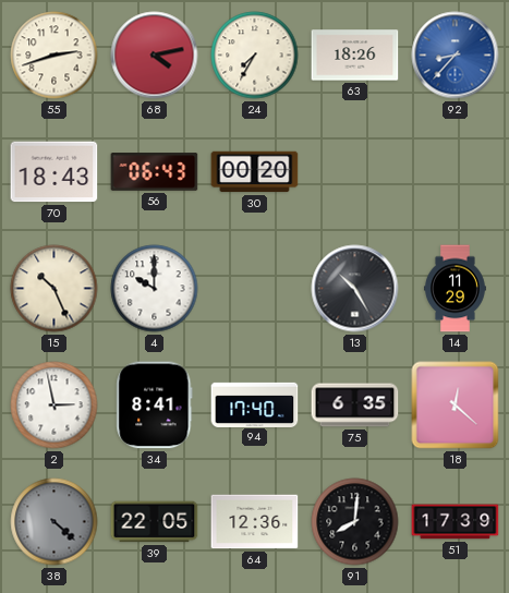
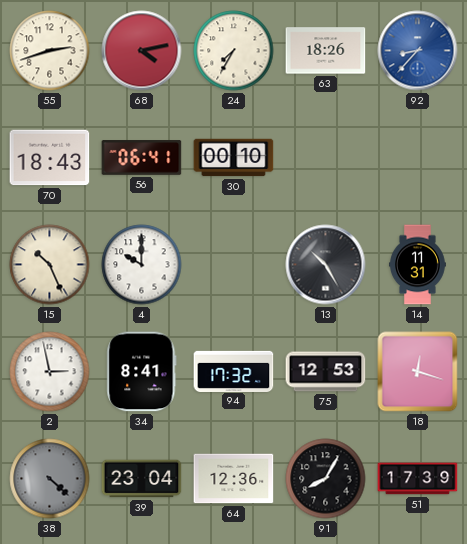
56: 06:43 -> 06:41 (142, 158)
30: 00:20 -> 00:10 (234, 158)
14: 11:29 -> 11:31 (418, 265)
94: 17:40 -> 17:32 (234, 371)
75: 6:35 -> 12:53 (326, 372)
18: 12:22 -> 12:18 (418, 372)
39: 22:05 -> 23:04 (142, 479)
91: 8:01 -> 8:05 (326, 479)
